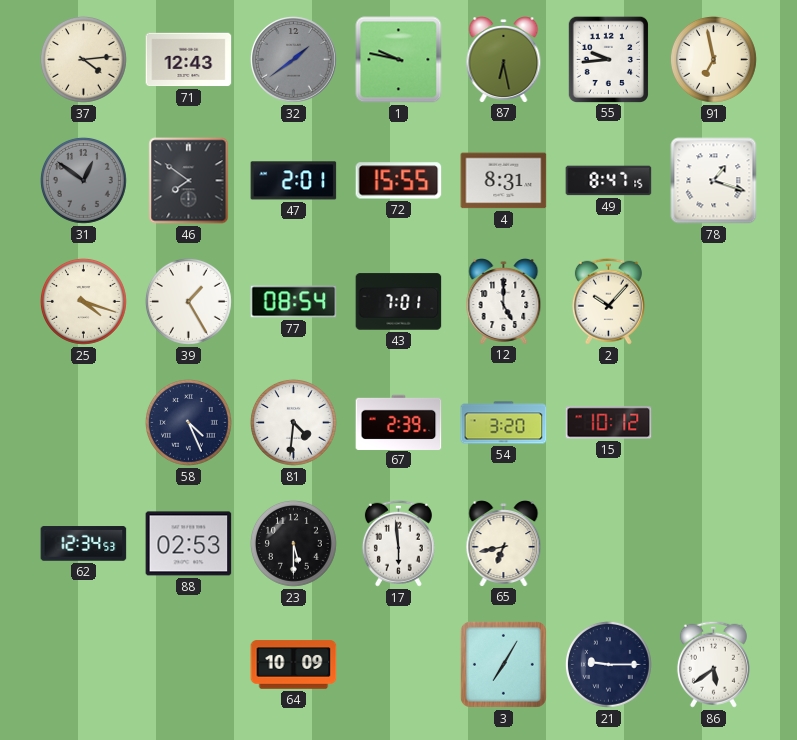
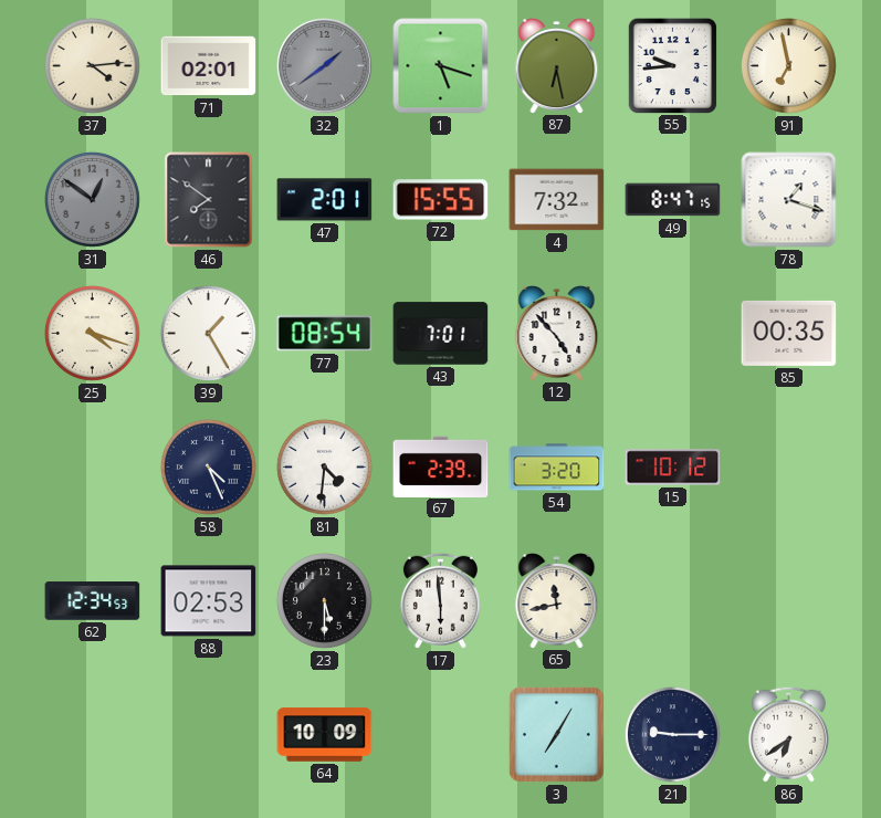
71: 12:43 -> 02:01 (209, 66)
1: 9:47 -> 5:18 (441, 66)
4: 8:31 -> 7:32 (557, 200)
12: 5:00 -> 4:53 (557, 334)
2: 10:07 -> none (608, 301)
85: none -> 00:35 (789, 333)
65: 6:43 -> 11:43 (557, 601)
86: 5:39 -> 6:39 (788, 734)
